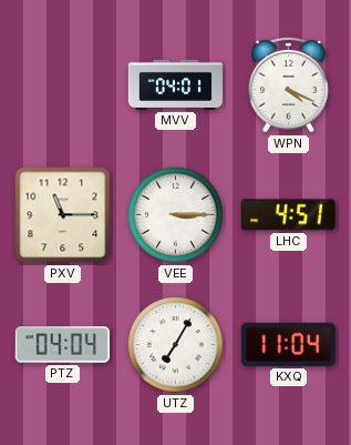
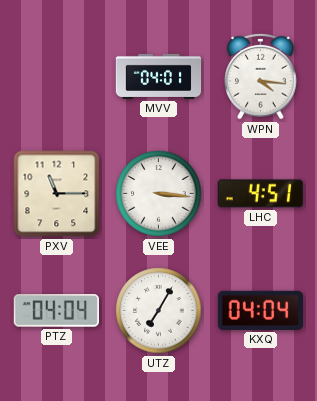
WPN: 4:19 -> 4:16 (261, 76)
VEE: 3:15 -> 3:16 (159, 194)
KXQ: 11:04 -> 04:04 (260, 310)
